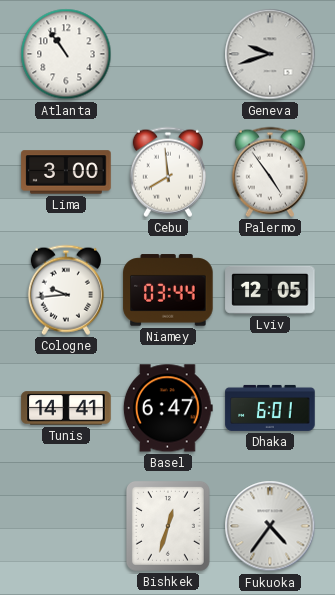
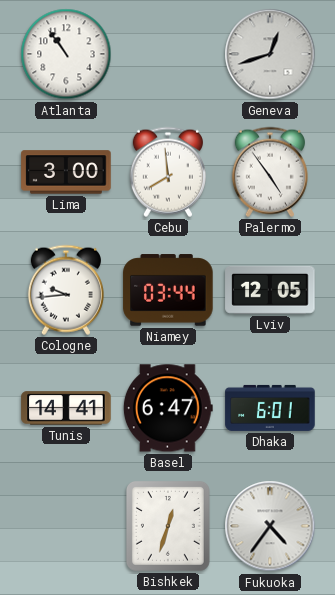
Geneva: 9:42 -> 12:42 (270, 54)
